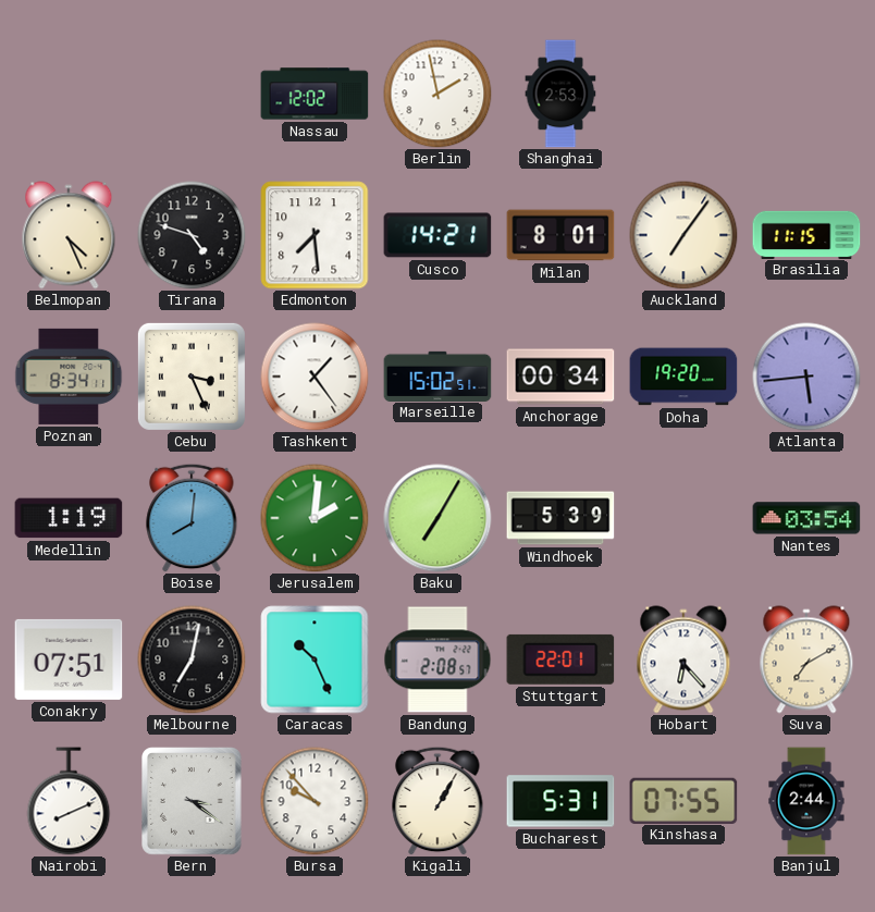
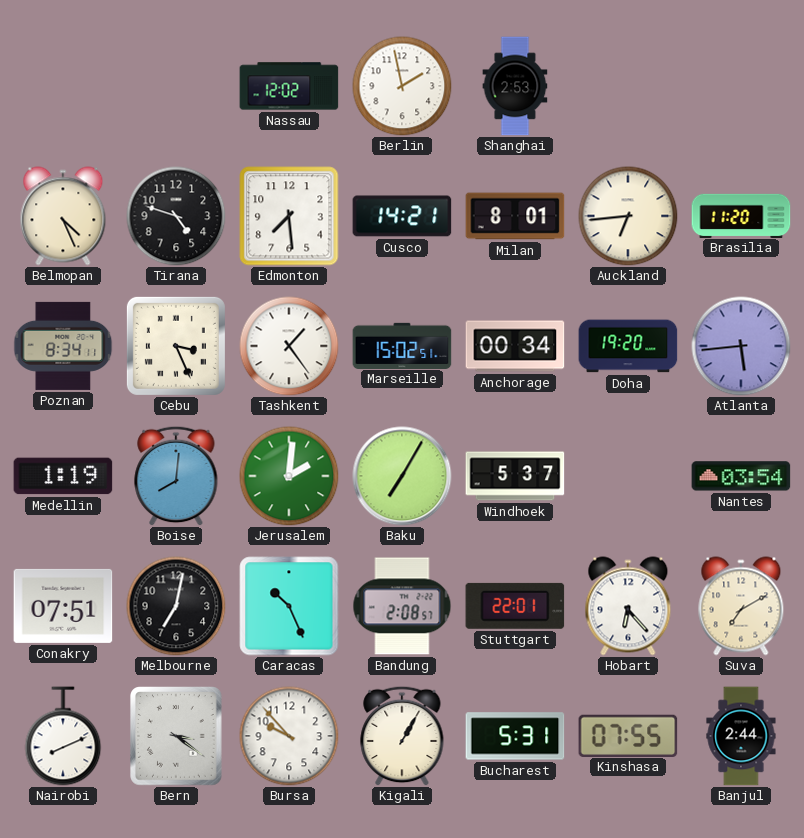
Auckland: 7:06 -> 6:44 (628, 216)
Brasilia: 11:15 -> 11:20 (741, 215)
Windhoek: 5:39 -> 5:37 (515, 476)
